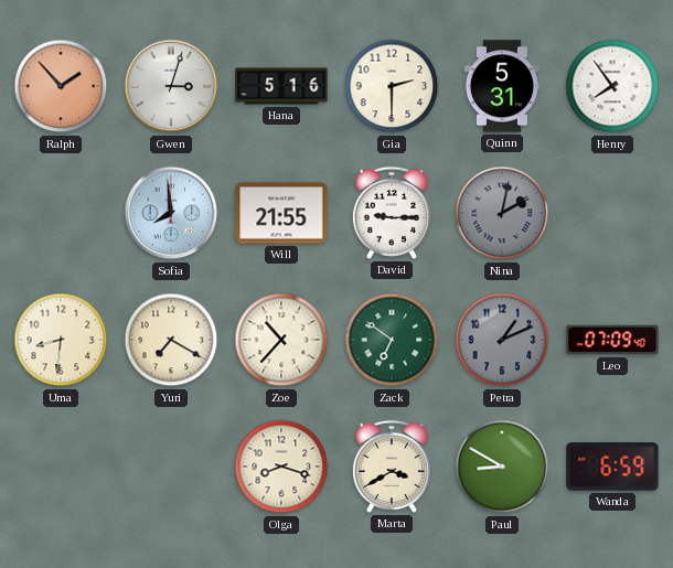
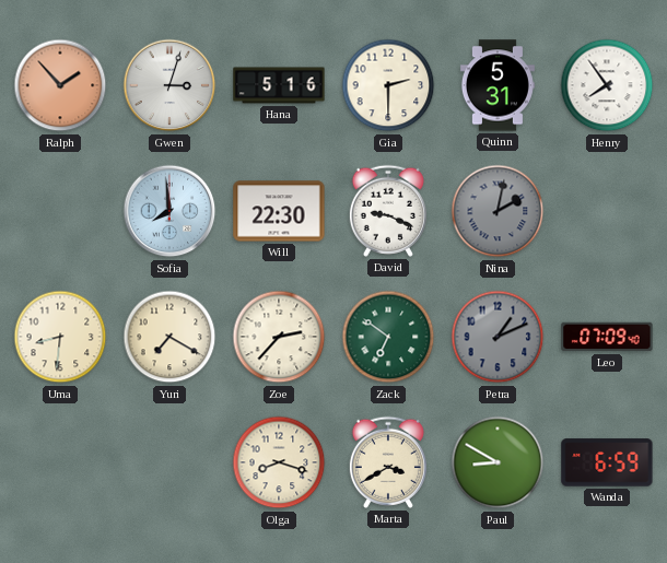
Will: 21:55 -> 22:30 (279, 211)
David: 9:15 -> 9:19 (388, 211)
Zoe: 10:37 -> 2:37 (279, 337)
